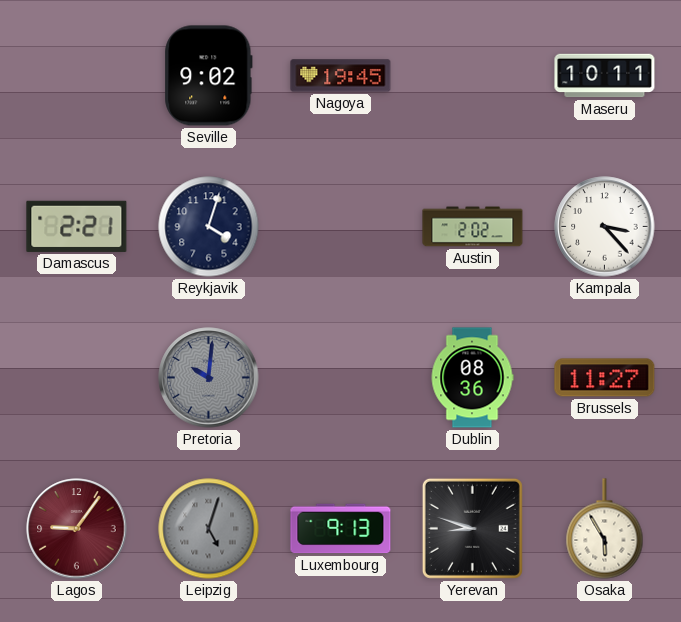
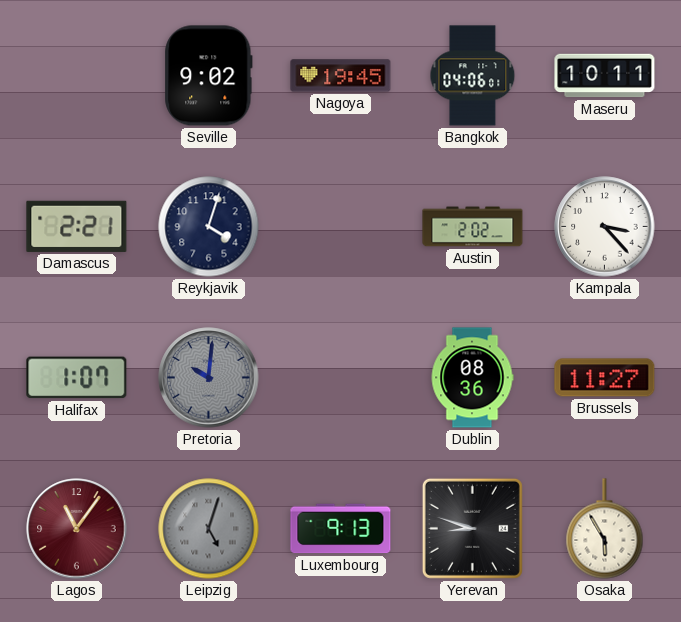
Bangkok: none -> 04:06 (473, 76)
Halifax: none -> 1:07 (77, 378)
Lagos: 9:06 -> 11:06 (77, 529)
